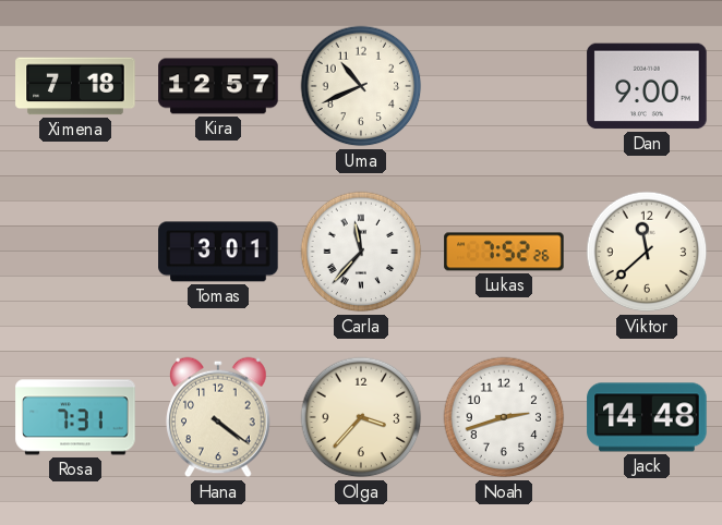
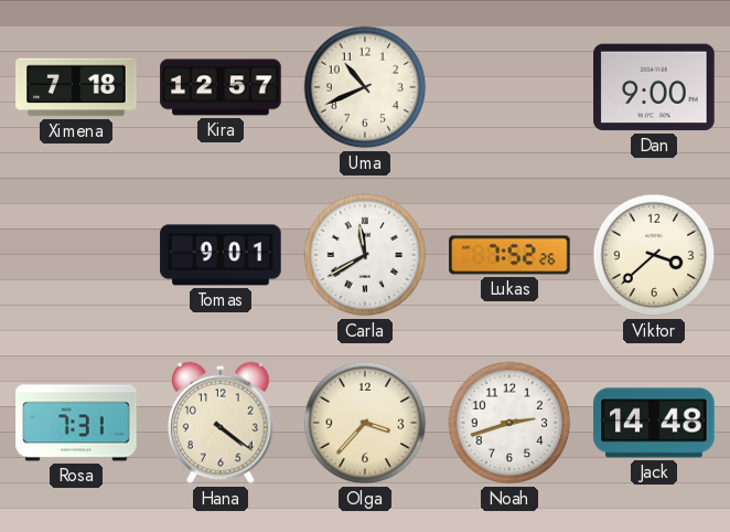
Tomas: 3:01 -> 9:01 (221, 255)
Carla: 11:37 -> 11:40 (365, 255)
Viktor: 11:38 -> 3:38 (654, 255)
